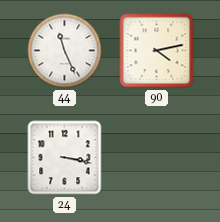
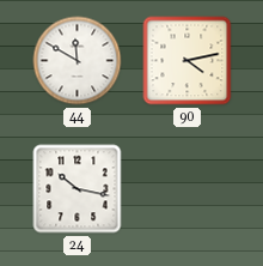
44: 11:26 -> 11:50 (78, 61)
24: 3:17 -> 10:17 (78, 189)
